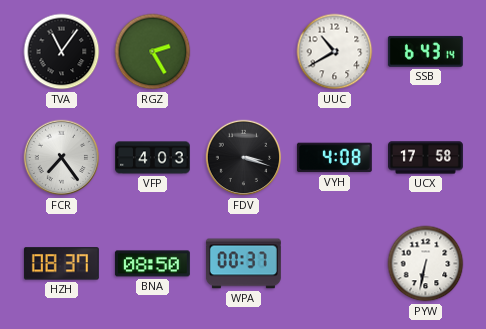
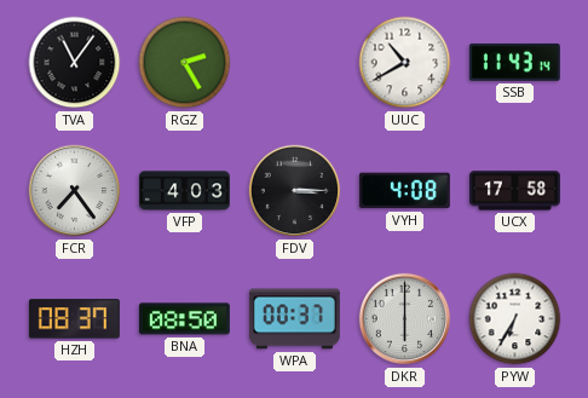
SSB: 6:43 -> 11:43 (514, 62)
FDV: 3:18 -> 3:15 (295, 191)
DKR: none -> 6:00 (405, 319)
PYW: 6:32 -> 6:35 (515, 319)
